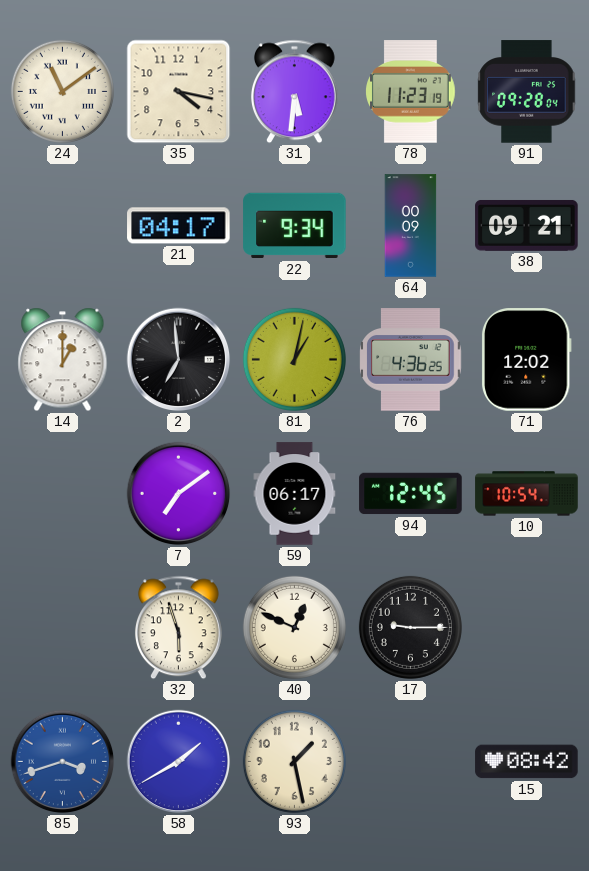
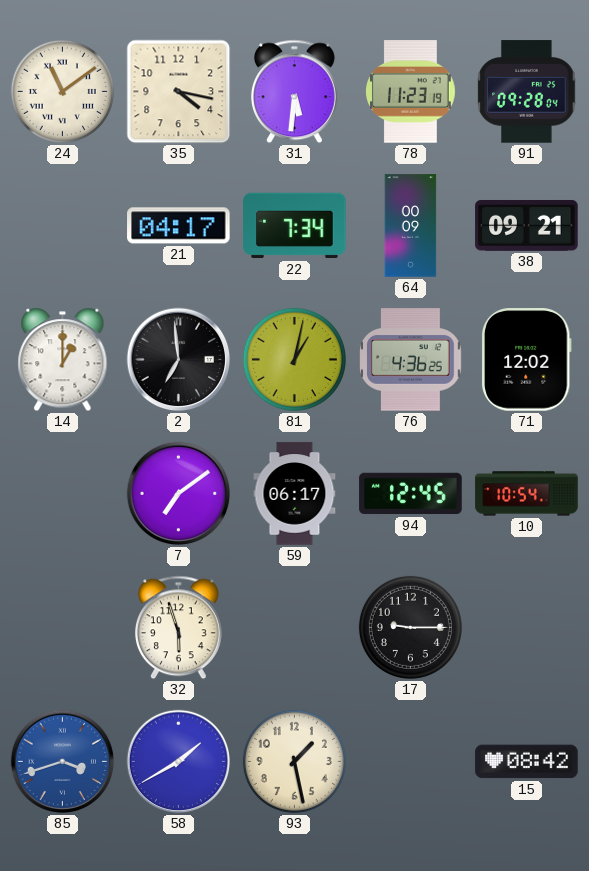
22: 9:34 -> 7:34 (295, 226)
40: 12:49 -> none (294, 627)
